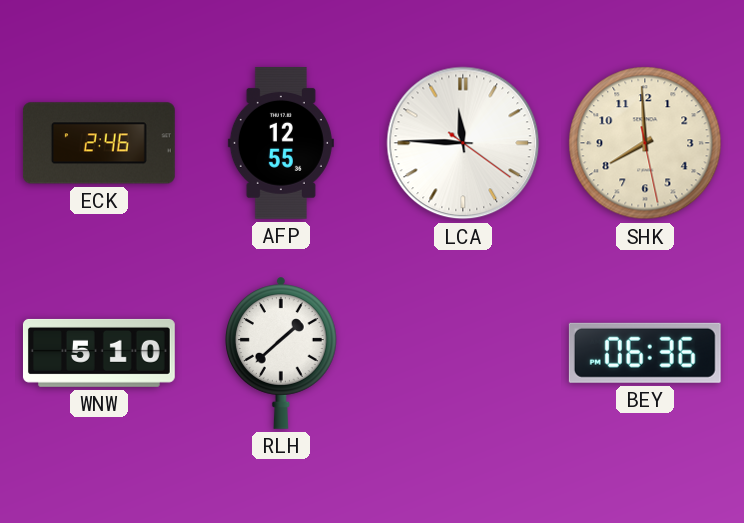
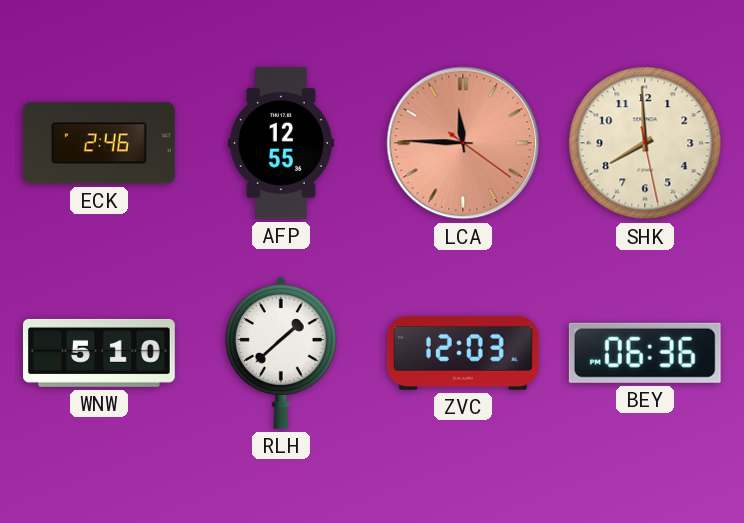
LCA dial: white -> salmon (463, 143)
ZVC: none -> 12:03 (463, 353)
